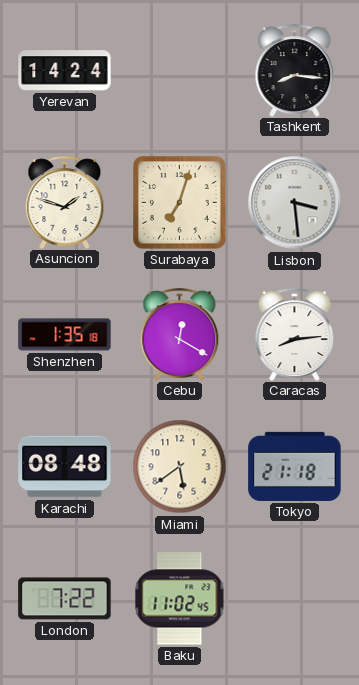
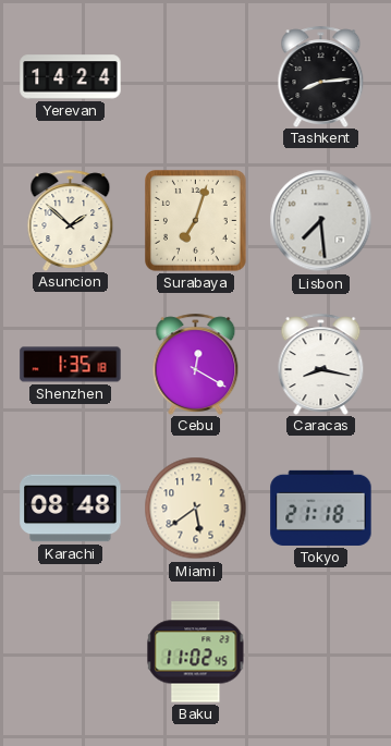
Tashkent: 8:16 -> 8:14 (321, 76)
Asuncion: 1:48 -> 1:52 (71, 220)
Lisbon: 3:29 -> 7:29 (321, 221)
Caracas: 8:14 -> 8:17 (321, 364)
London: 7:22 -> none (65, 599)
